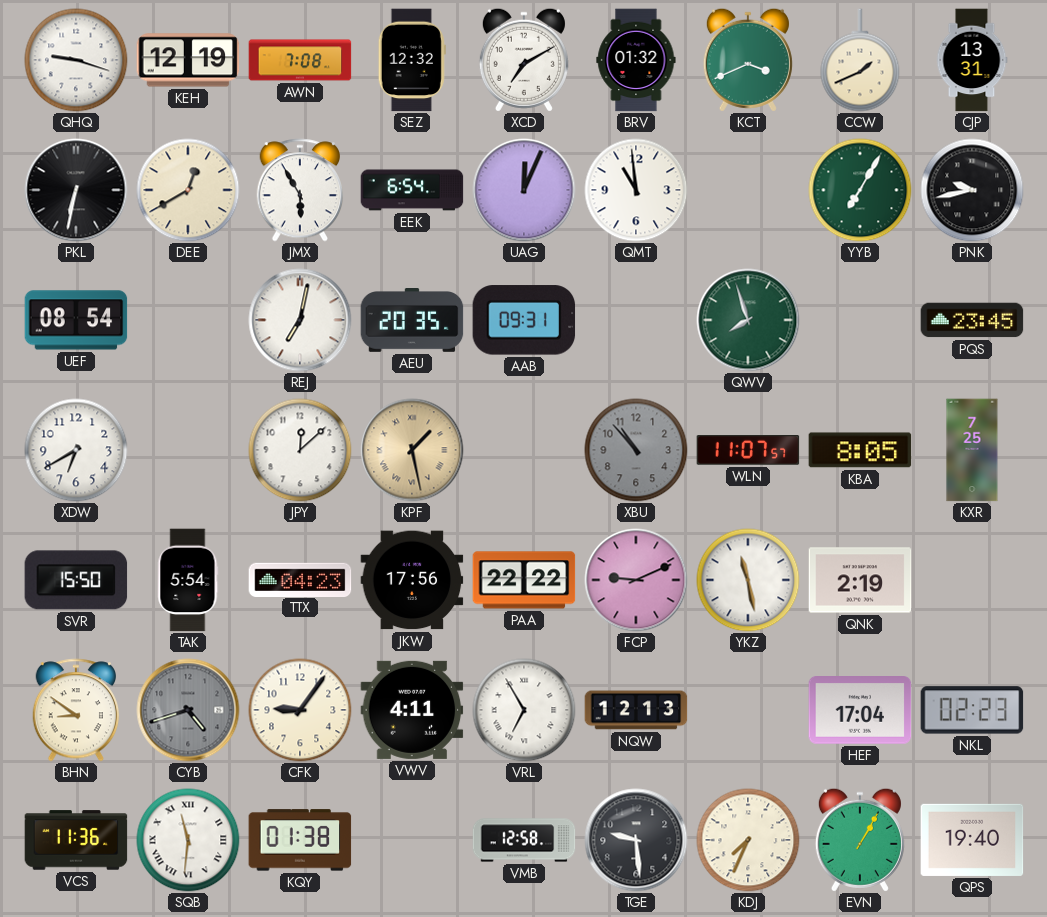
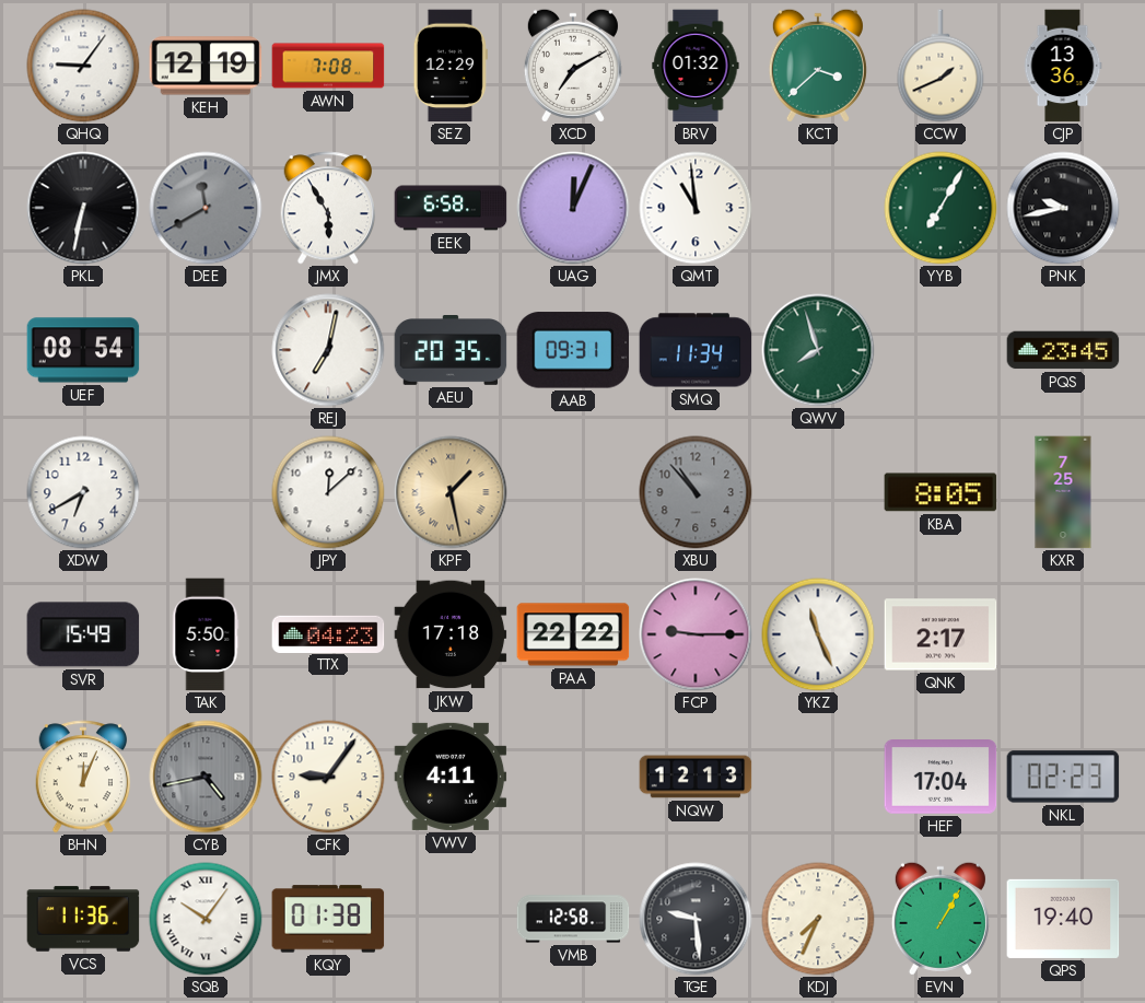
QHQ: 9:18 -> 9:06 (83, 66)
SEZ: 12:32 -> 12:29 (451, 66)
KCT: 3:41 -> 3:38 (818, 66)
CJP: 13:31 -> 13:36 (1063, 66)
DEE: 12:40 -> 11:40 (206, 208)
DEE dial: cream -> grey (206, 208)
EEK: 6:54 -> 6:58 (451, 208)
SMQ: none -> 11:34 (696, 350)
WLN: 11:07 -> none (748, 450)
SVR: 15:50 -> 15:49 (83, 634)
TAK: 5:54 -> 5:50 (206, 634)
JKW: 17:56 -> 17:18 (451, 634)
FCP: 9:11 -> 9:15 (696, 634)
YKZ: 11:28 -> 11:26 (818, 634)
QNK: 2:19 -> 2:17 (940, 634)
BHN: 8:51 -> 12:04 (83, 777)
CYB: 4:42 -> 4:43 (206, 777)
VRL: 6:55 -> none (524, 710)
SQB: 11:31 -> 10:06 (206, 919)
